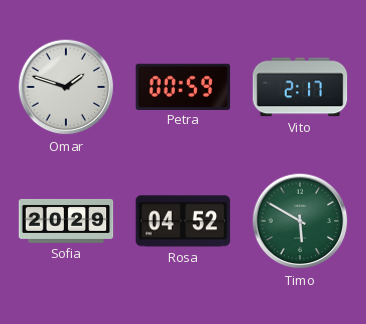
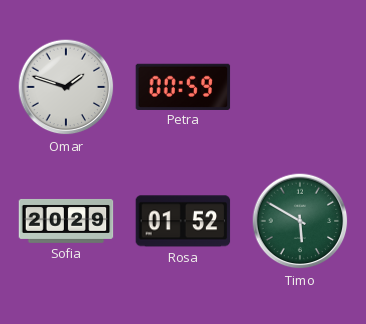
Vito: 2:17 -> none (300, 87)
Rosa: 04:52 -> 01:52 (183, 221)
